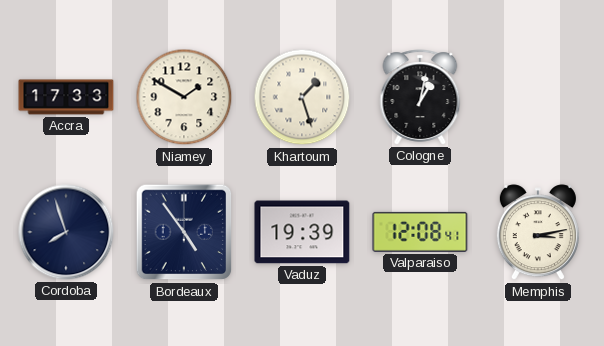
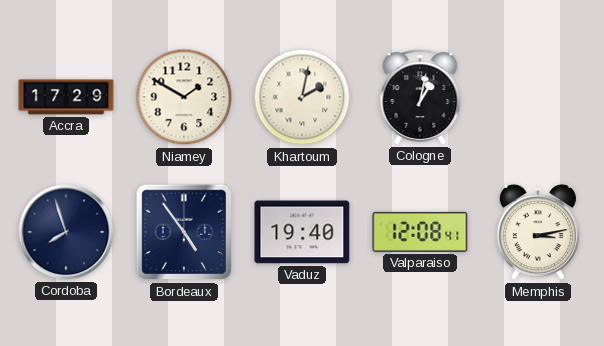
Accra: 17:33 -> 17:29 (66, 97)
Khartoum: 1:27 -> 2:02 (302, 97)
Vaduz: 19:39 -> 19:40 (302, 232)
